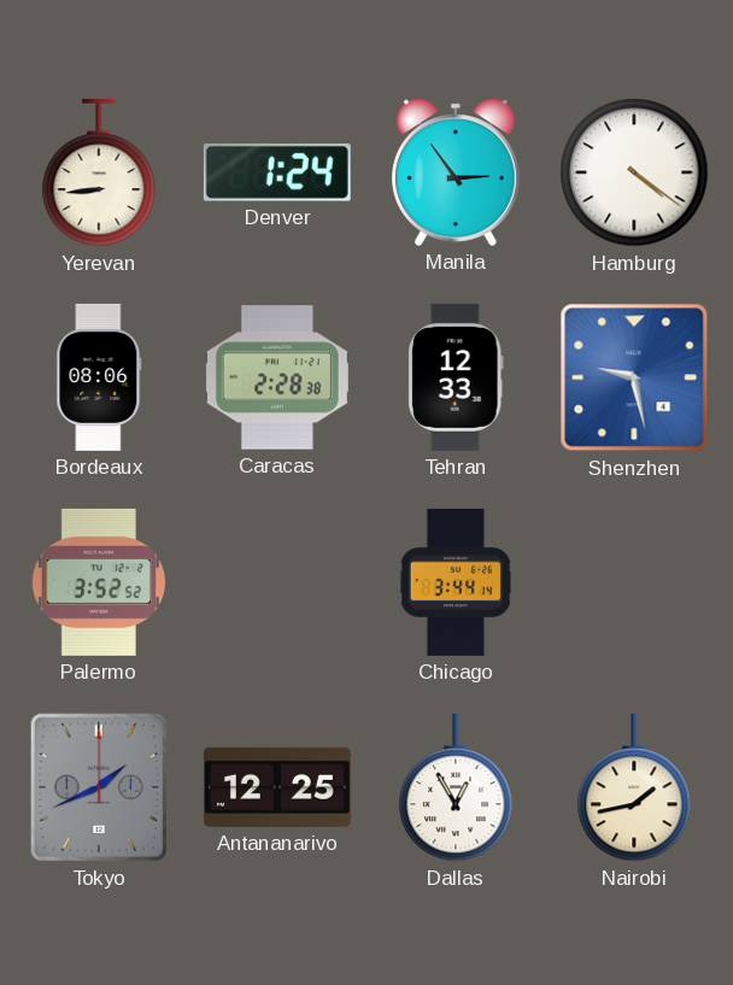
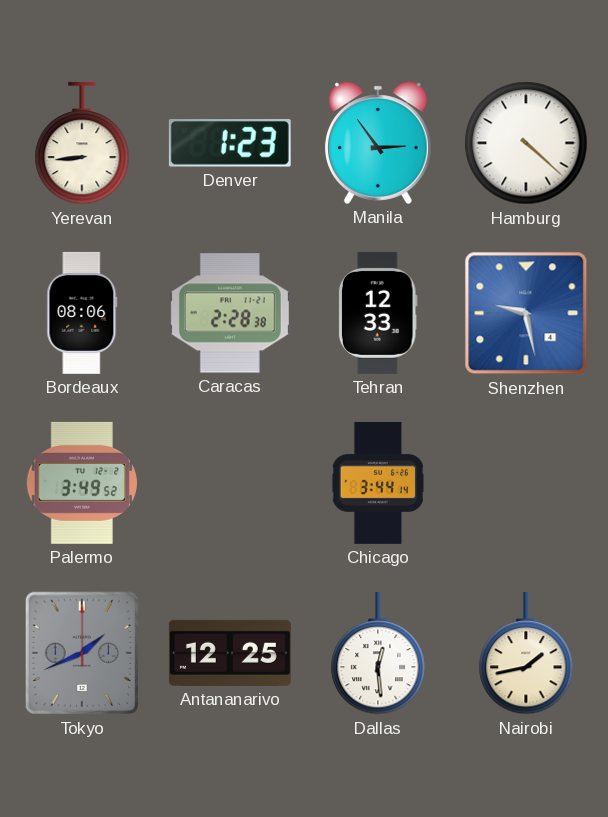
Denver: 1:24 -> 1:23 (230, 144)
Hamburg: 4:21 -> 4:22 (526, 143)
Palermo: 3:52 -> 3:49 (82, 483)
Dallas: 12:55 -> 12:29 (378, 653)
